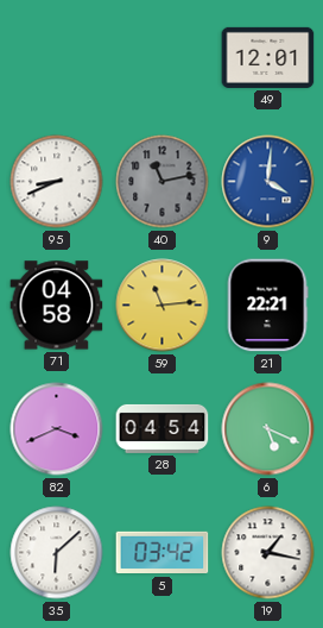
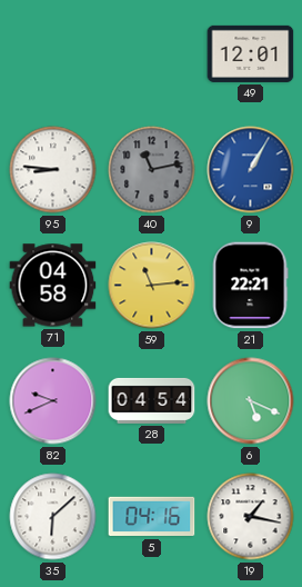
95: 8:41 -> 8:46 (53, 170)
9: 4:01 -> 1:05 (251, 170)
82: 3:41 -> 9:41 (53, 401)
5: 03:42 -> 04:16 (152, 517)
